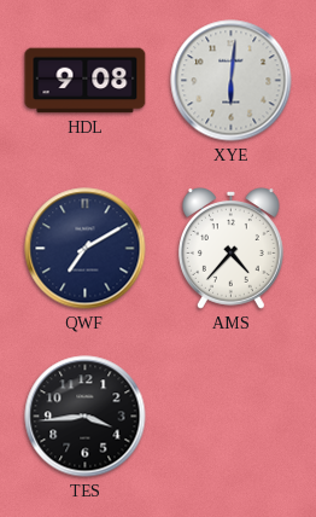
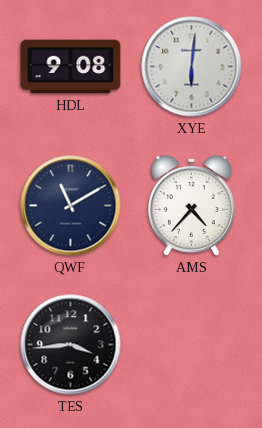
QWF: 7:10 -> 11:10 (71, 206)
